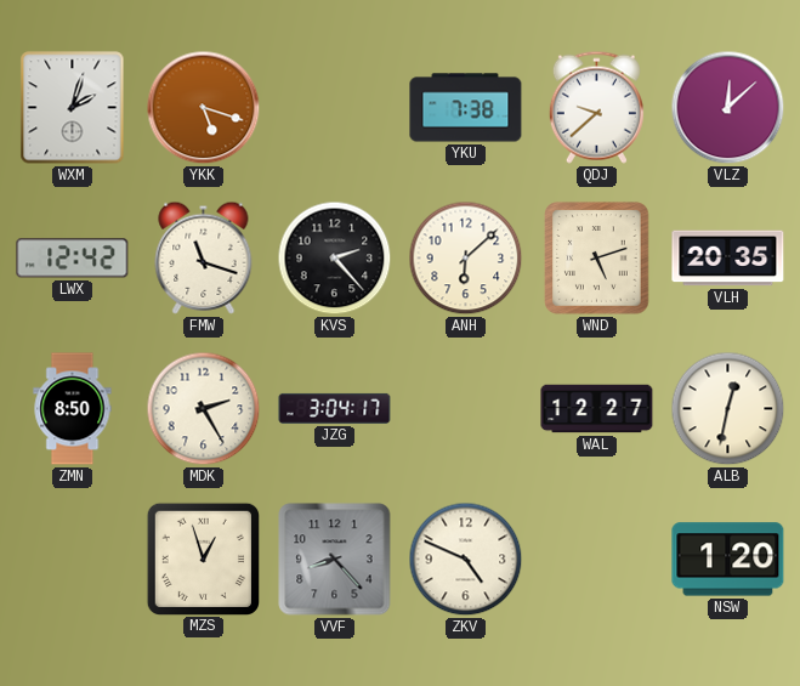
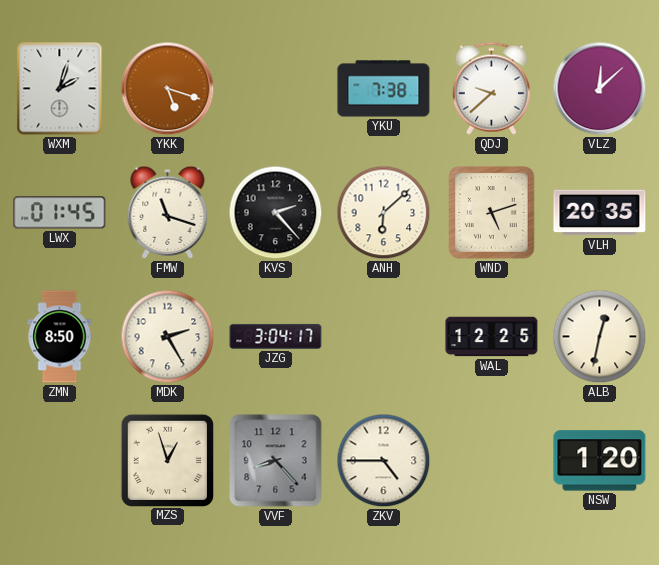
LWX: 12:42 -> 01:45 (60, 213)
WAL: 12:27 -> 12:25 (492, 337)
ZKV: 4:49 -> 4:45 (384, 461)
